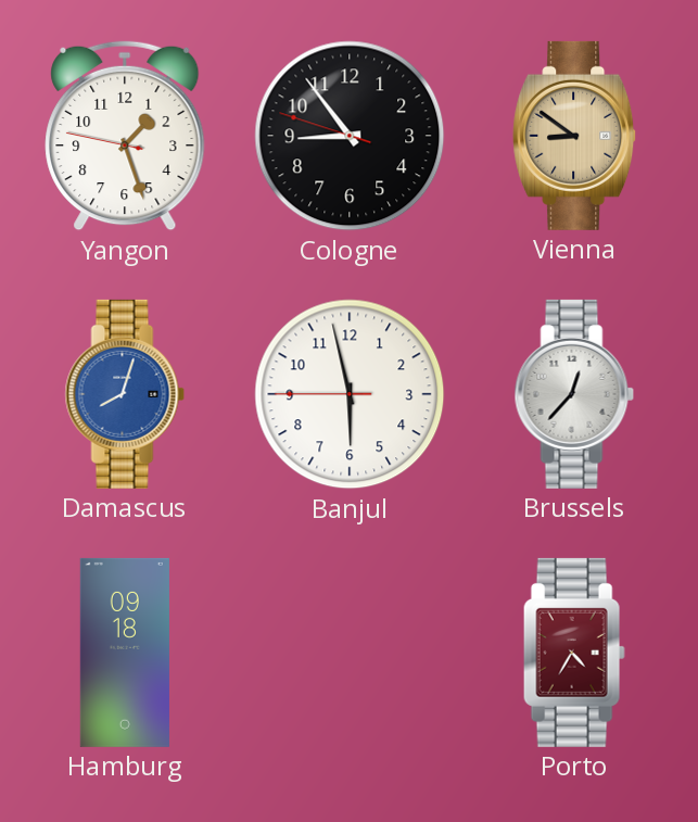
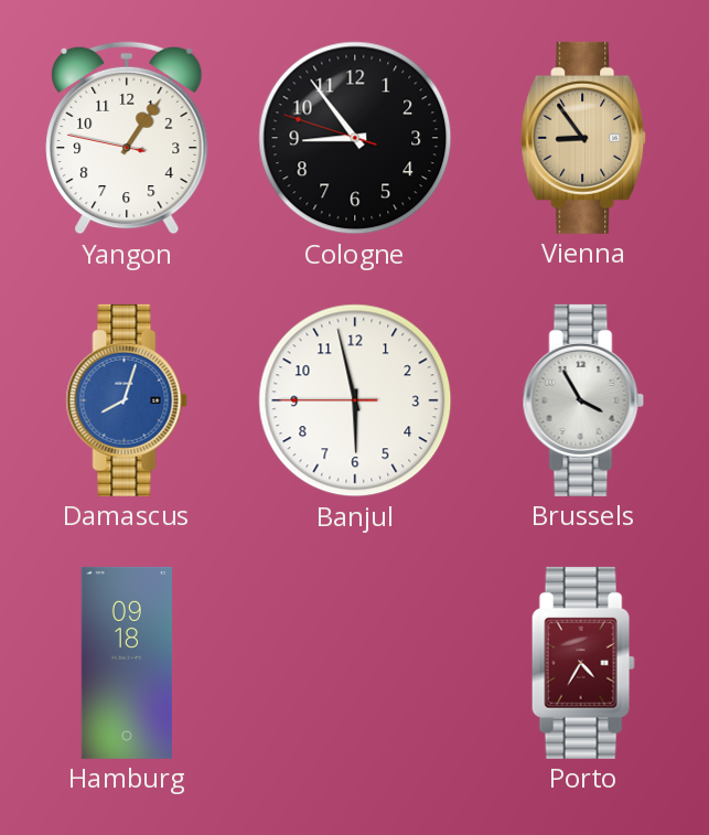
Yangon: 1:26 -> 1:05 (127, 138)
Vienna: 8:51 -> 8:54 (584, 138)
Brussels: 12:37 -> 3:55 (583, 400)
